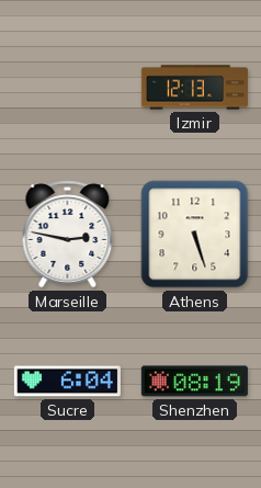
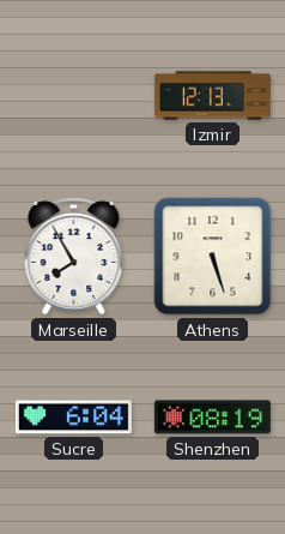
Marseille: 2:47 -> 7:55 (74, 257)
